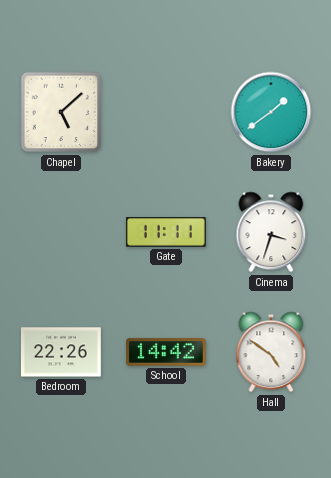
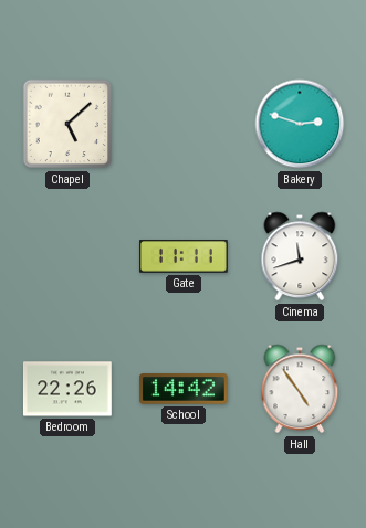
Bakery: 1:39 -> 2:48 (300, 124)
Cinema: 3:33 -> 11:42 (300, 256)
Hall: 4:51 -> 4:54 (300, 389)
